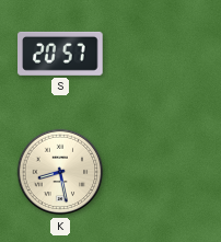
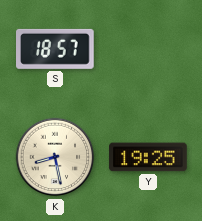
S: 20:57 -> 18:57 (56, 49)
Y: none -> 19:25 (148, 157)
